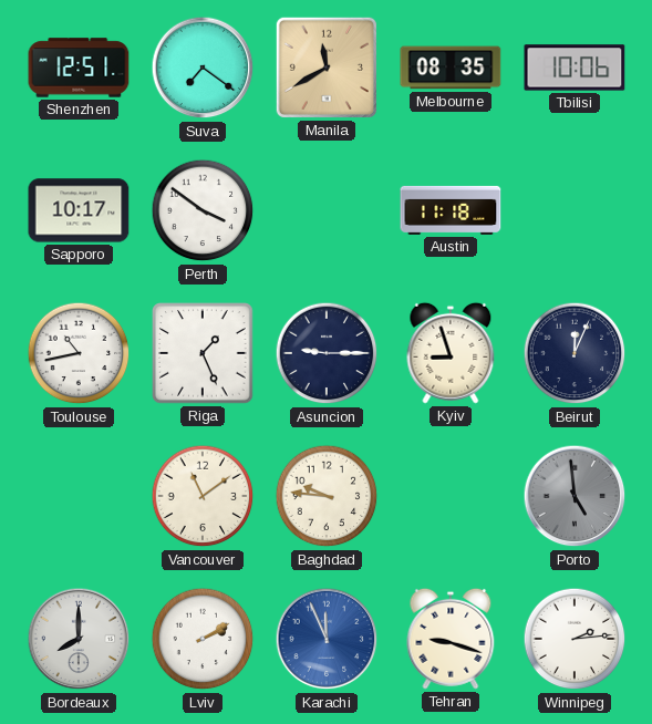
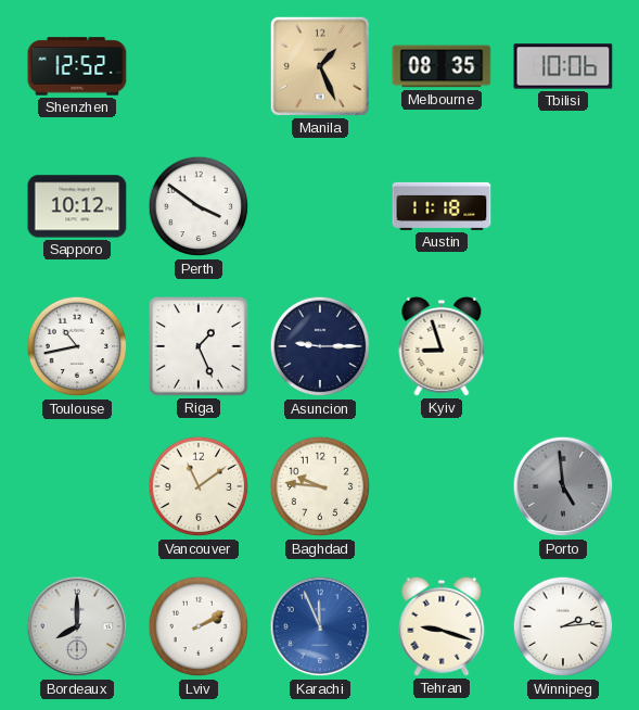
Shenzhen: 12:51 -> 12:52 (77, 66)
Suva: 7:21 -> none (203, 68)
Manila: 11:40 -> 1:26 (320, 66)
Sapporo: 10:17 -> 10:12 (77, 206)
Beirut: 12:04 -> none (575, 353)
